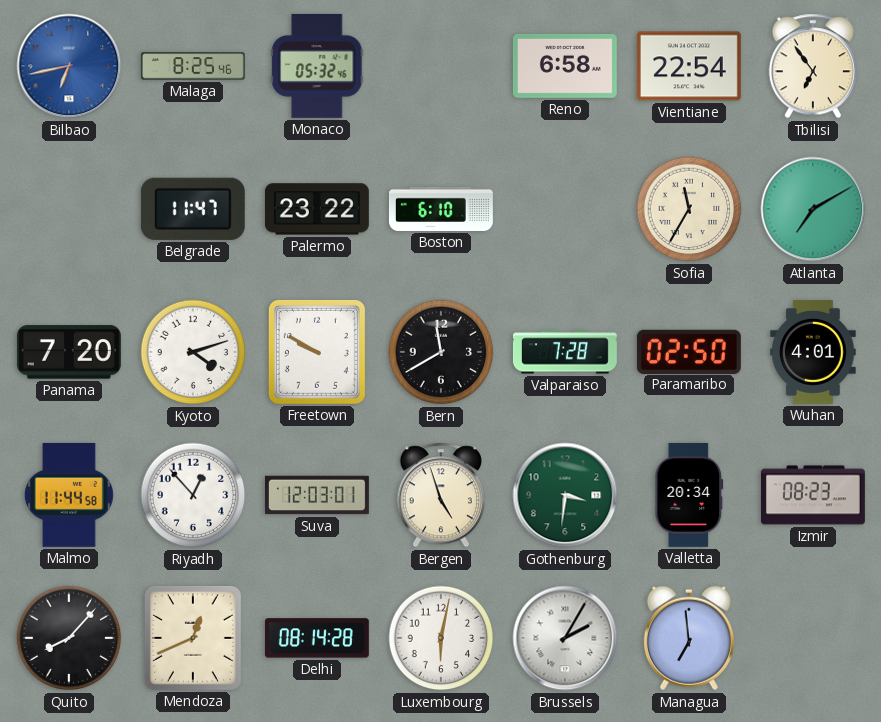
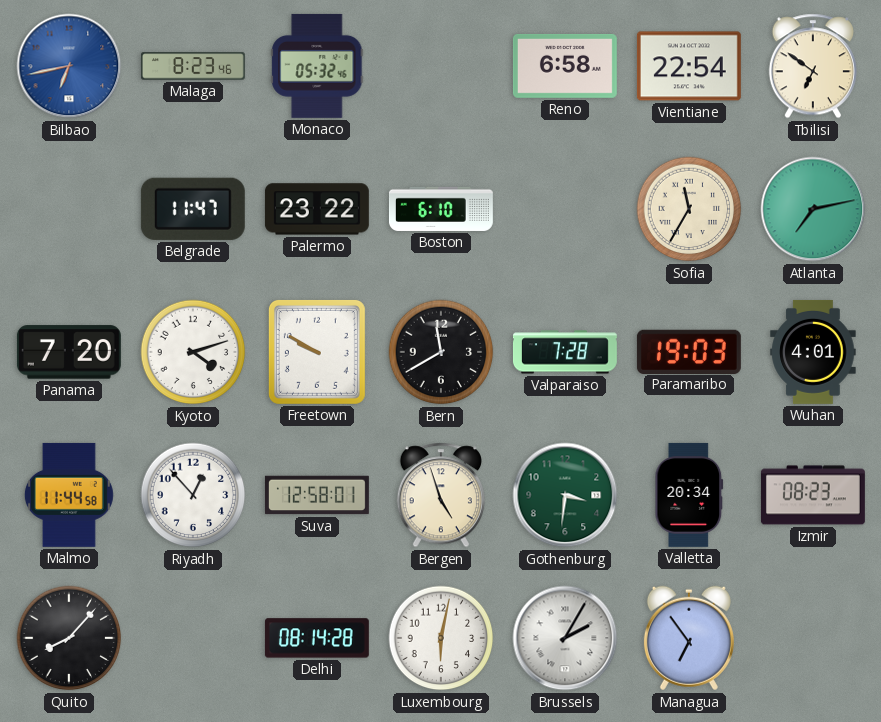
Malaga: 8:25 -> 8:23 (193, 66)
Tbilisi: 6:54 -> 6:51 (813, 66)
Atlanta: 7:10 -> 7:13 (813, 209)
Paramaribo: 02:50 -> 19:03 (689, 351)
Suva: 12:03 -> 12:58 (317, 495)
Mendoza: 12:41 -> none (193, 638)
Managua: 6:59 -> 6:54 (689, 638)
